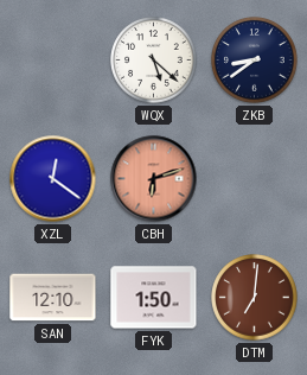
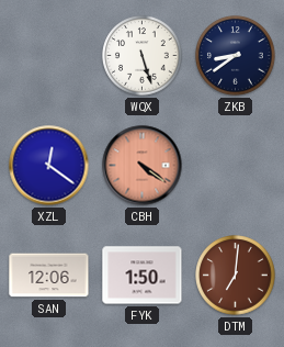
WQX: 5:22 -> 5:27 (143, 56)
CBH: 6:12 -> 4:21 (143, 166)
SAN: 12:10 -> 12:06 (49, 276)
